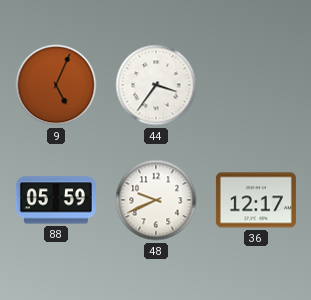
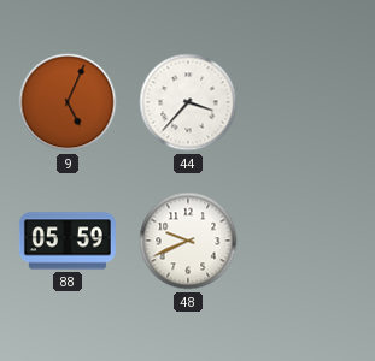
44: 3:36 -> 3:37 (188, 102)
36: 12:17 -> none (256, 200)
